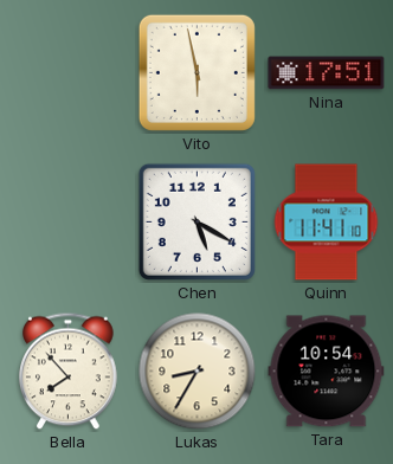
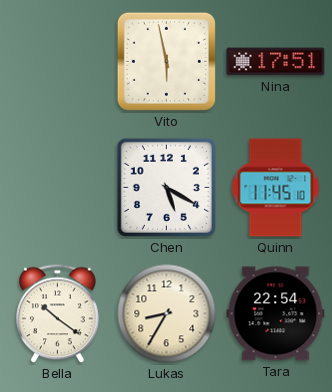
Quinn: 11:41 -> 11:45 (276, 188)
Bella: 7:53 -> 10:21 (58, 314)
Tara: 10:54 -> 22:54 (276, 314)
